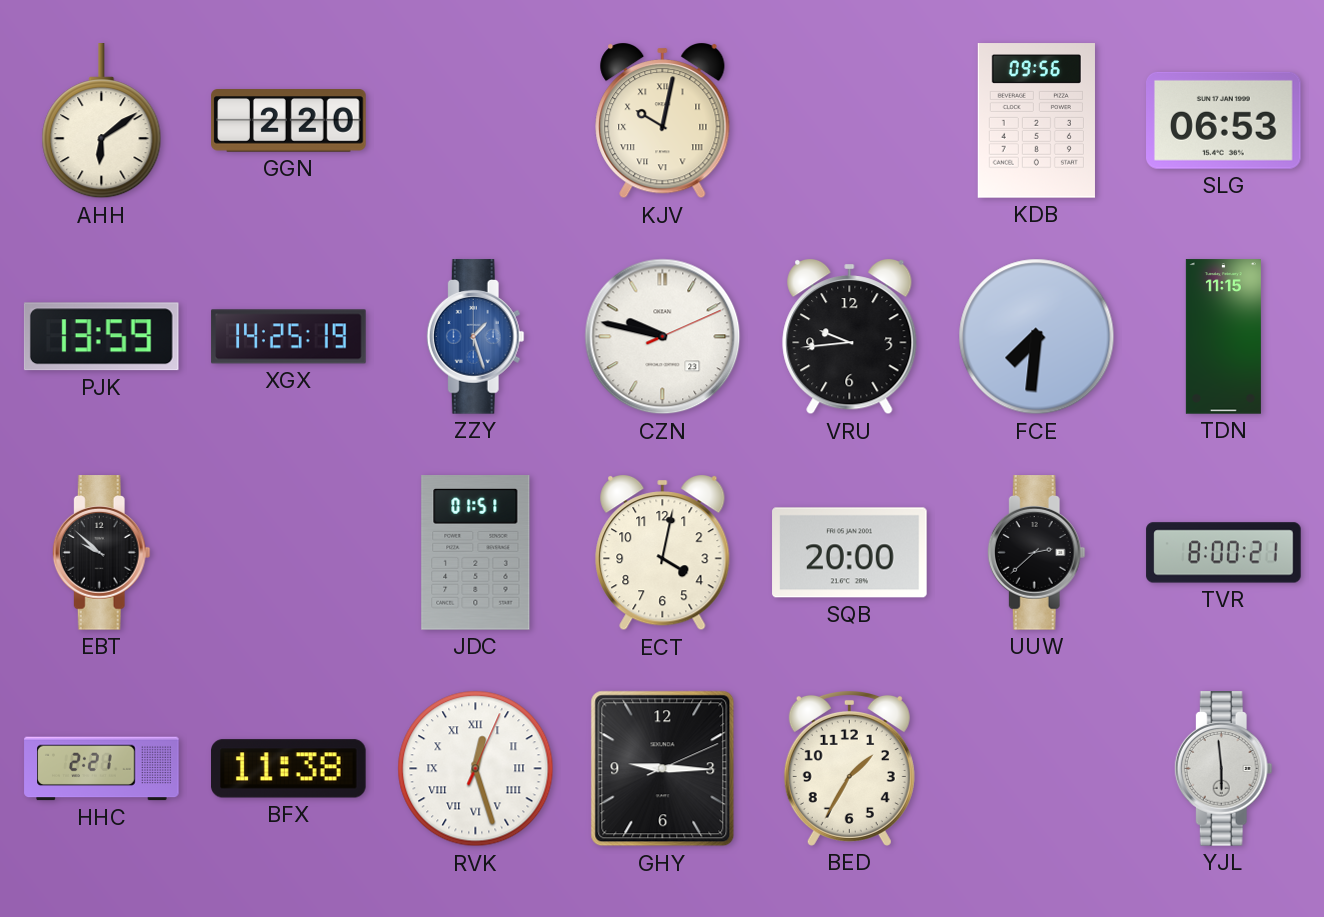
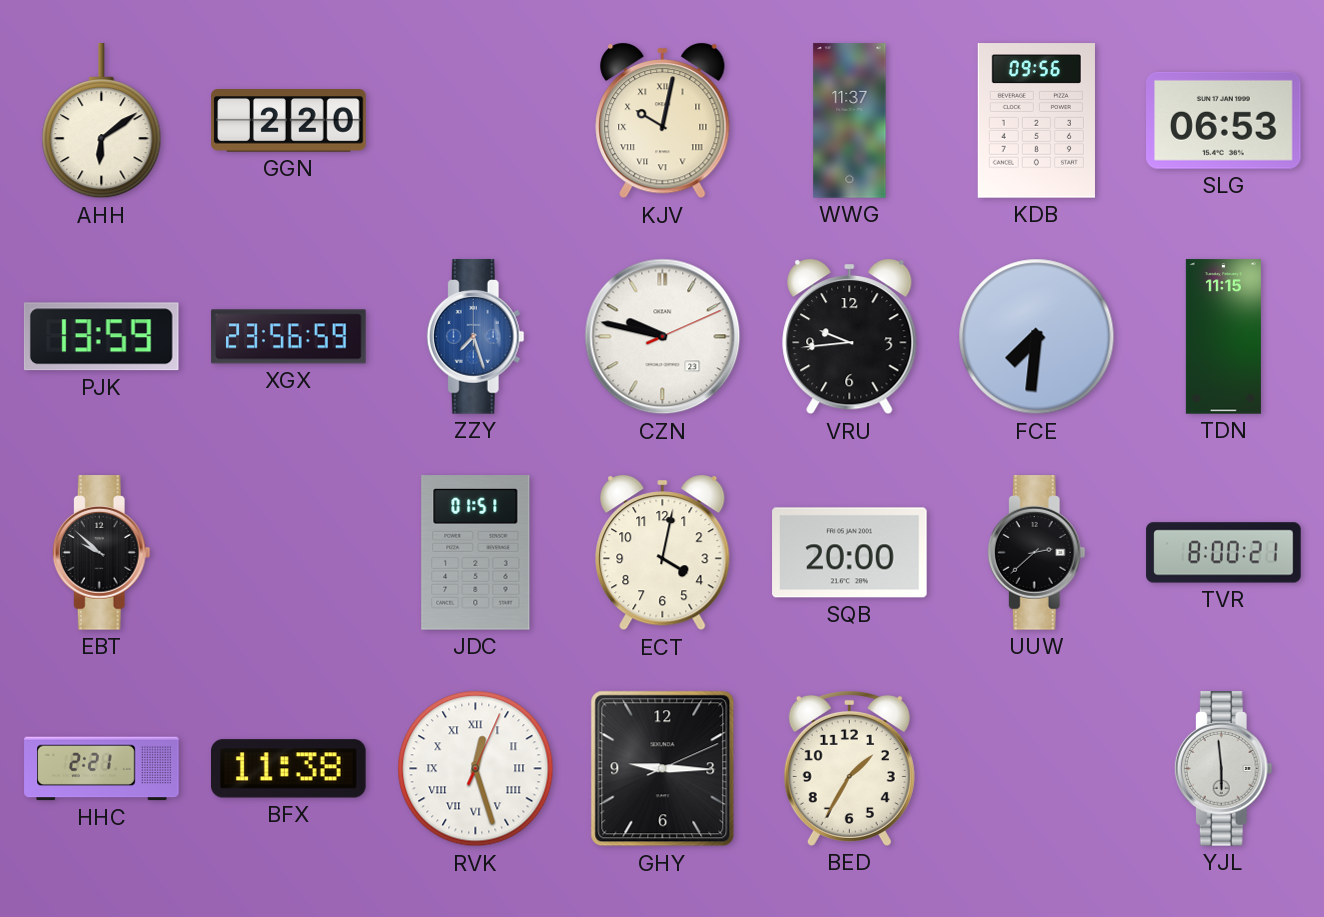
WWG: none -> 11:37 (850, 121)
XGX: 14:25 -> 23:56 (289, 337)
ZZY: 1:27 -> 7:27 (475, 337)
